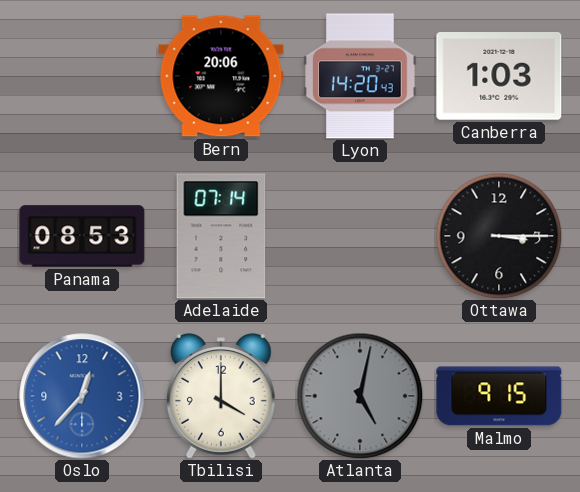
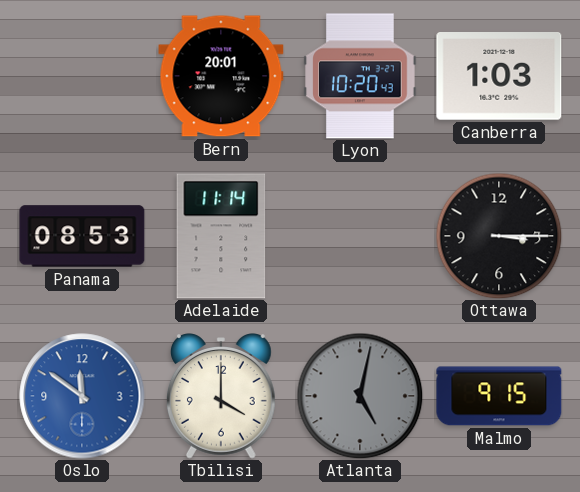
Bern: 20:06 -> 20:01 (221, 76)
Lyon: 14:20 -> 10:20 (360, 76)
Adelaide: 07:14 -> 11:14 (221, 236)
Oslo: 12:37 -> 11:51 (82, 396)
